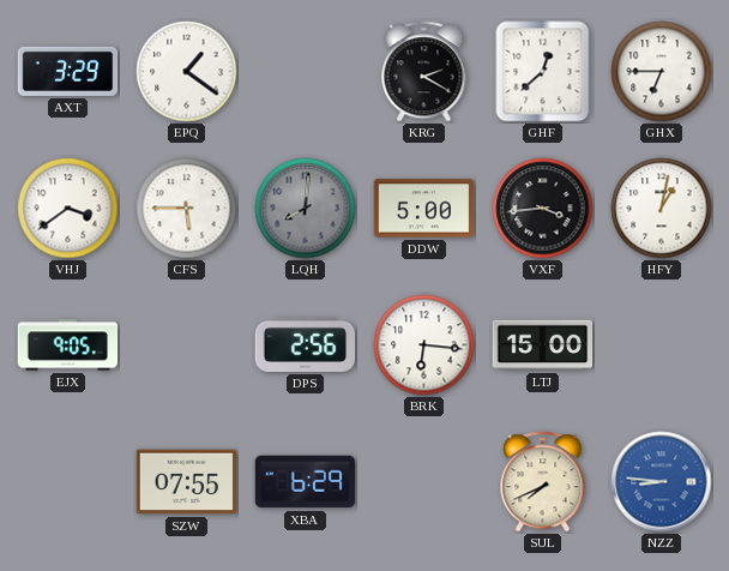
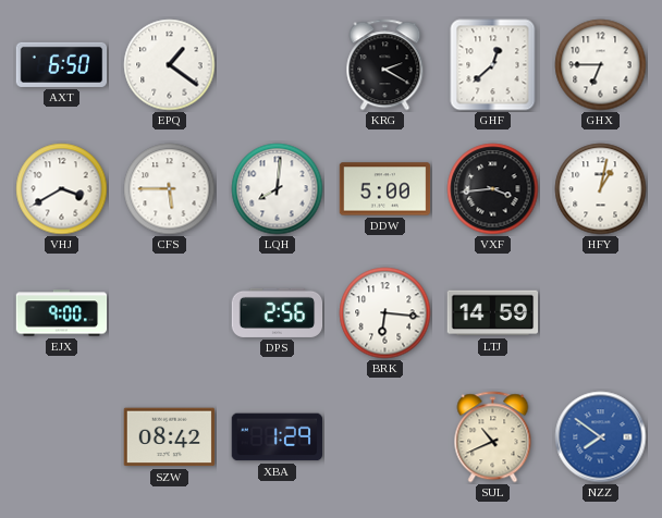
AXT: 3:29 -> 6:50 (62, 64)
VHJ: 3:39 -> 3:40 (62, 189)
LQH dial: grey -> white (278, 189)
EJX: 9:05 -> 9:00 (62, 313)
LTJ: 15:00 -> 14:59 (493, 313)
SZW: 07:55 -> 08:42 (170, 437)
XBA: 6:29 -> 1:29 (278, 437)
SUL: 7:41 -> 10:41 (493, 437)
NZZ: 8:46 -> 7:51 (601, 437)
